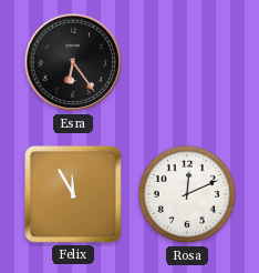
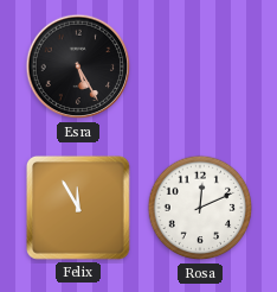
Esra: 6:24 -> 5:25 (78, 66)
